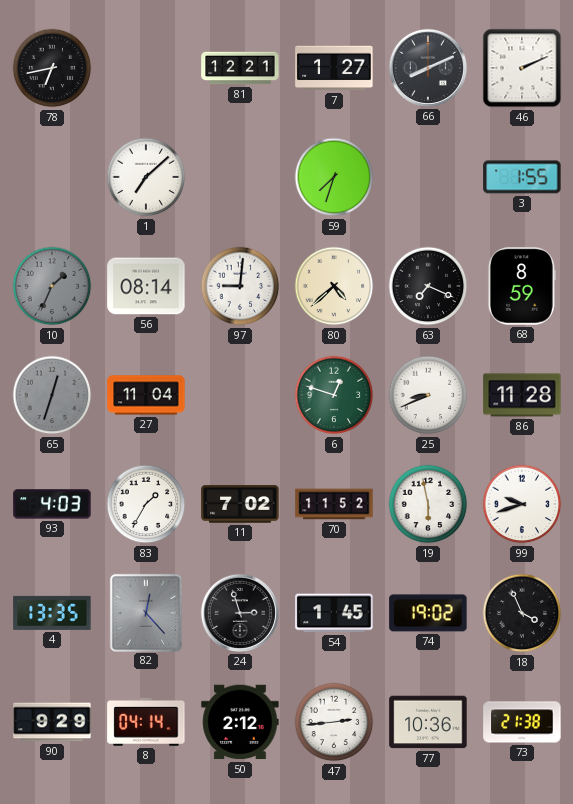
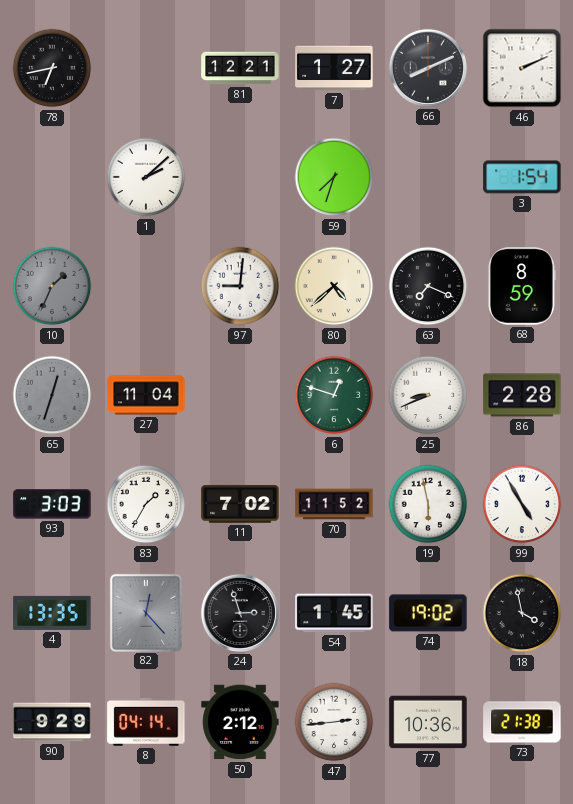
1: 7:08 -> 2:08 (146, 177)
3: 1:55 -> 1:54 (522, 177)
56: 08:14 -> none (146, 286)
86: 11:28 -> 2:28 (522, 395)
93: 4:03 -> 3:03 (52, 504)
99: 9:42 -> 4:55 (522, 504)
18: 3:56 -> 3:58 (522, 613)
